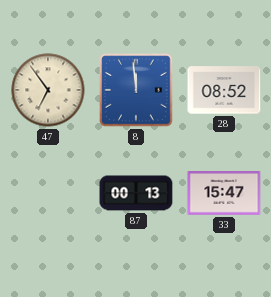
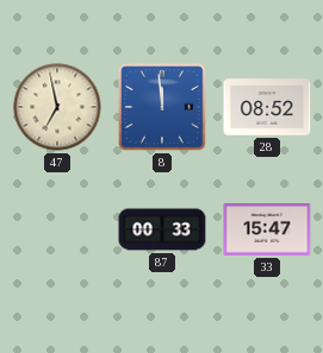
47: 6:54 -> 6:58 (57, 107)
87: 00:13 -> 00:33 (162, 229)
